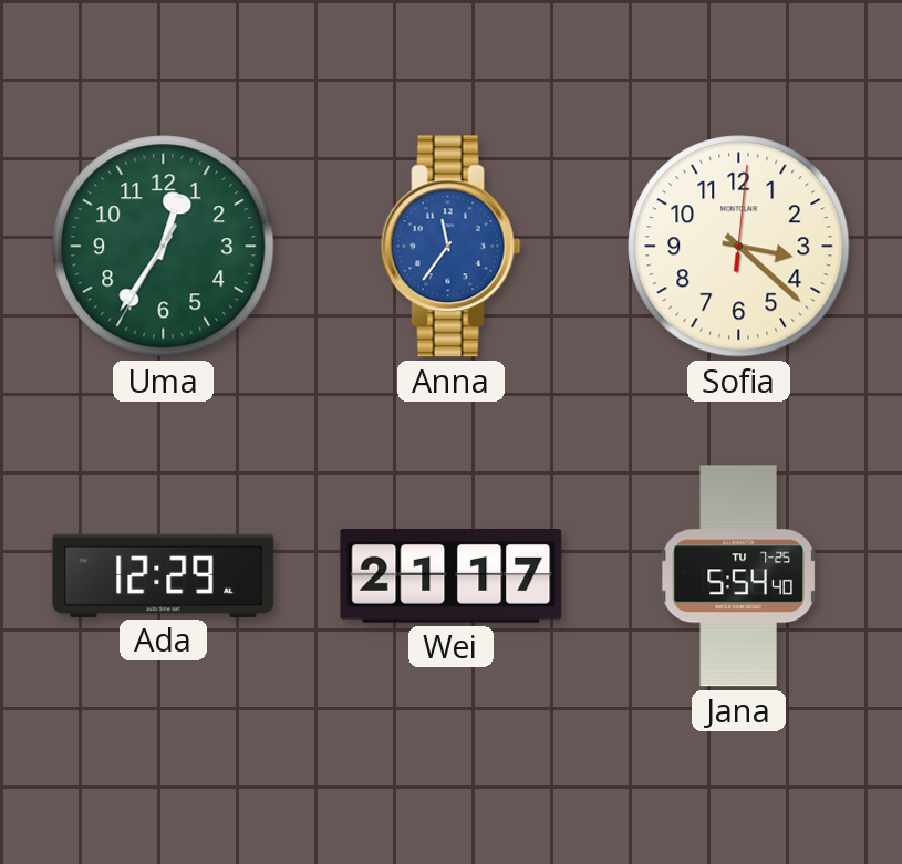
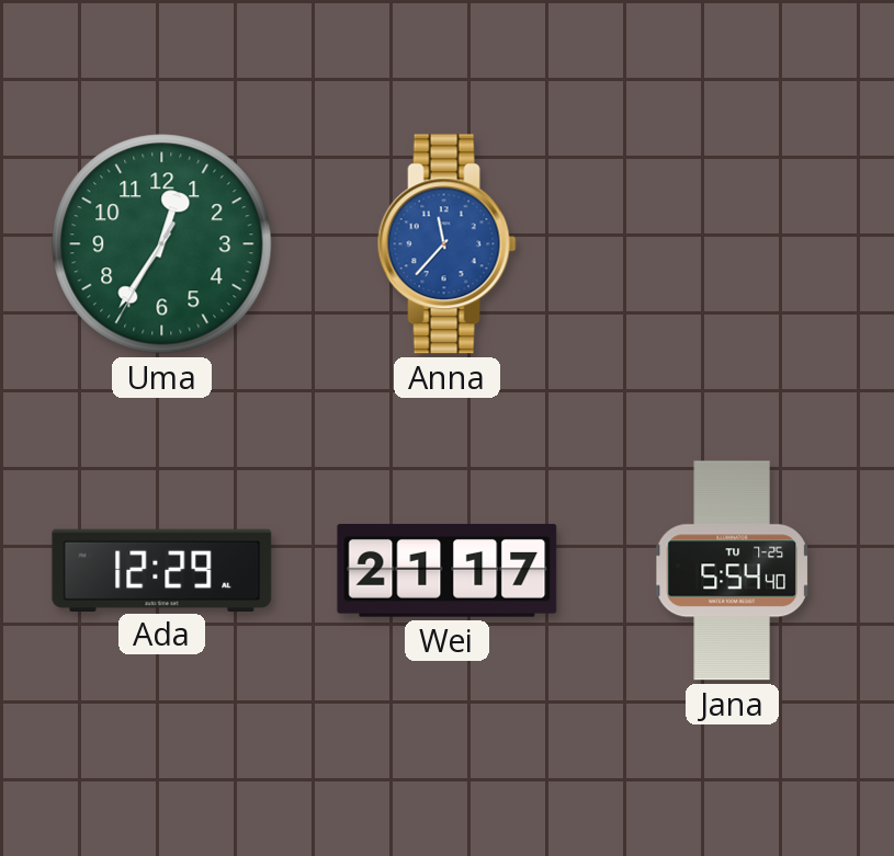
Anna: 11:36 -> 11:37 (446, 244)
Sofia: 3:22 -> none (739, 247)
